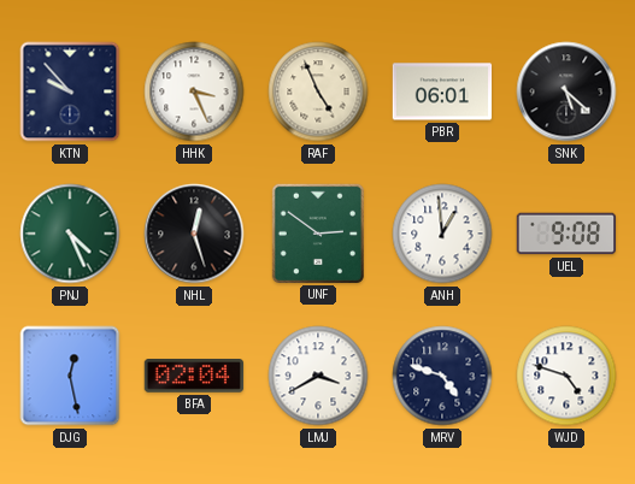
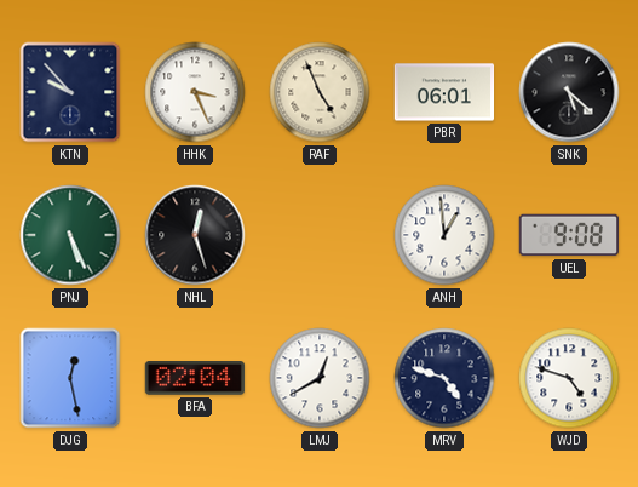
PNJ: 4:26 -> 5:26 (70, 235)
UNF: 2:51 -> none (317, 232)
LMJ: 3:40 -> 12:40 (320, 378)
